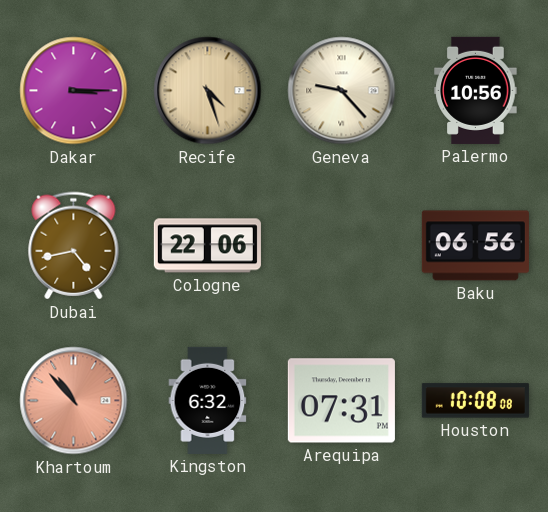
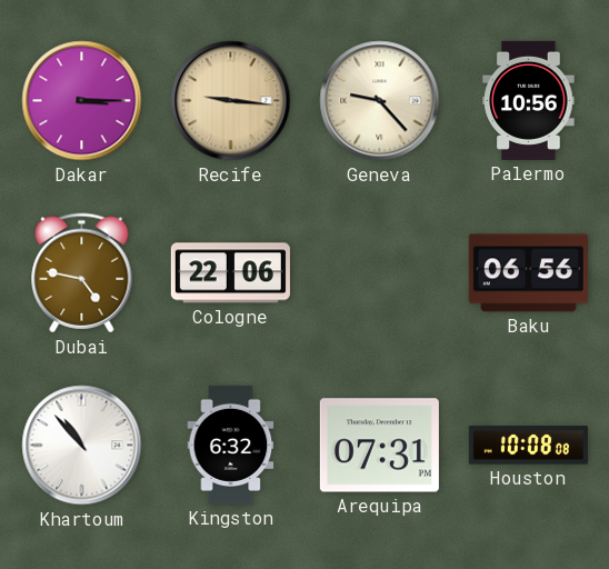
Recife: 4:27 -> 9:16 (231, 101)
Dubai: 4:43 -> 4:47 (82, 273)
Khartoum dial: salmon -> white (82, 446)
